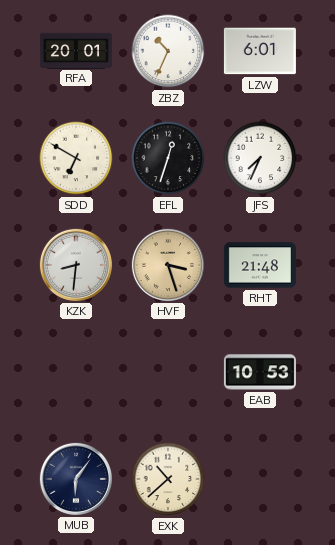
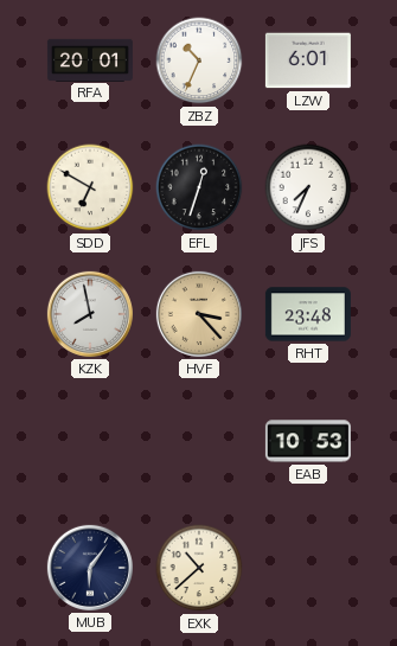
KZK: 8:31 -> 7:58 (90, 314)
HVF: 3:27 -> 3:23 (199, 314)
RHT: 21:48 -> 23:48 (308, 314)
